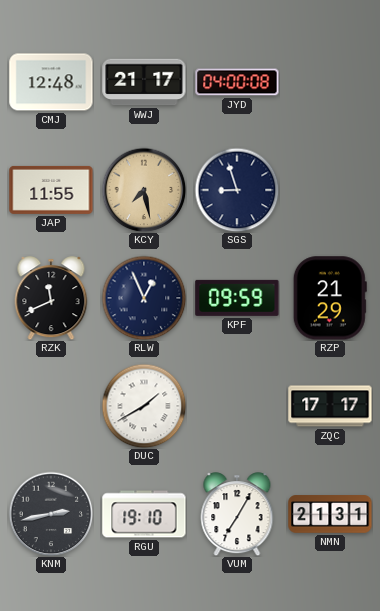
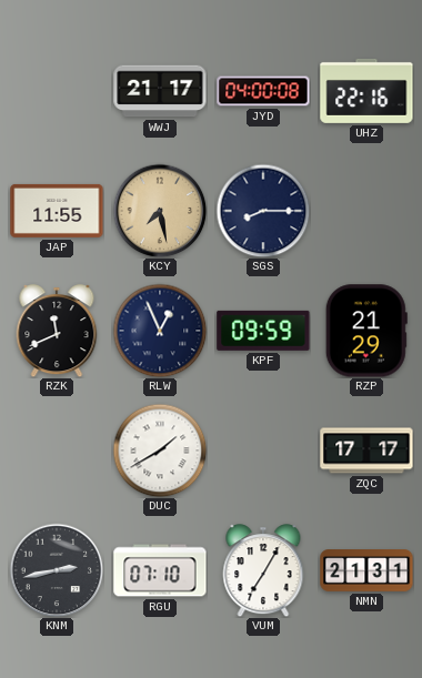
CMJ: 12:48 -> none (51, 82)
UHZ: none -> 22:16 (366, 91)
SGS: 8:57 -> 8:15 (263, 211)
RGU: 19:10 -> 07:10 (160, 570)
